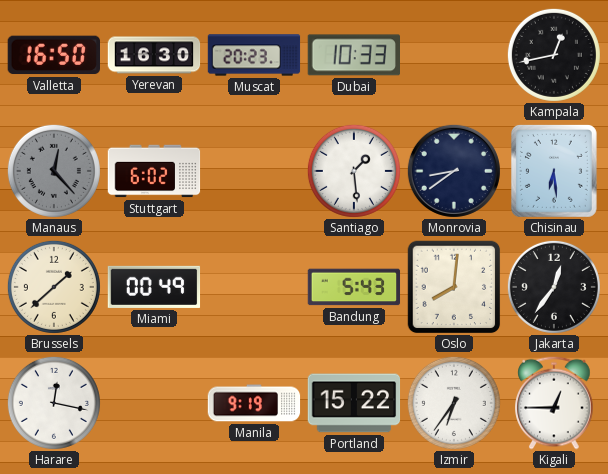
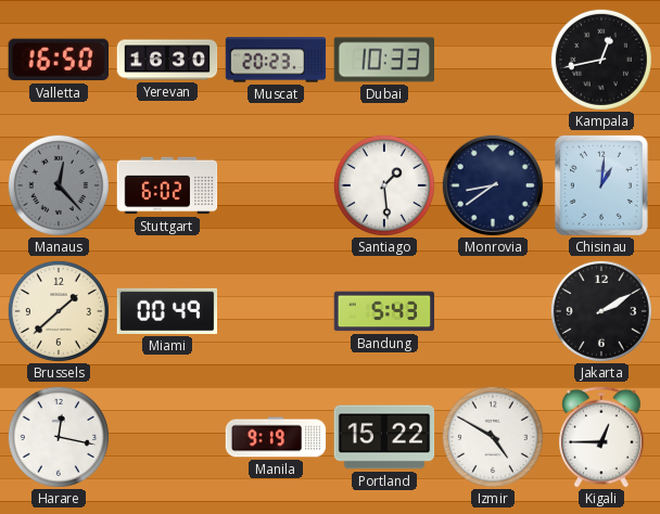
Chisinau: 6:29 -> 1:01 (601, 185)
Oslo: 8:01 -> none (454, 287)
Jakarta: 12:36 -> 2:10 (601, 311)
Izmir: 6:36 -> 4:50 (493, 437)
